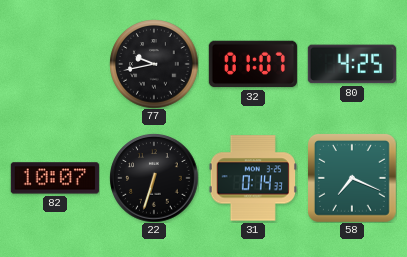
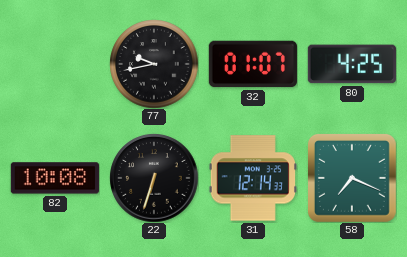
82: 10:07 -> 10:08 (54, 178)
31: 0:14 -> 12:14 (253, 178)
